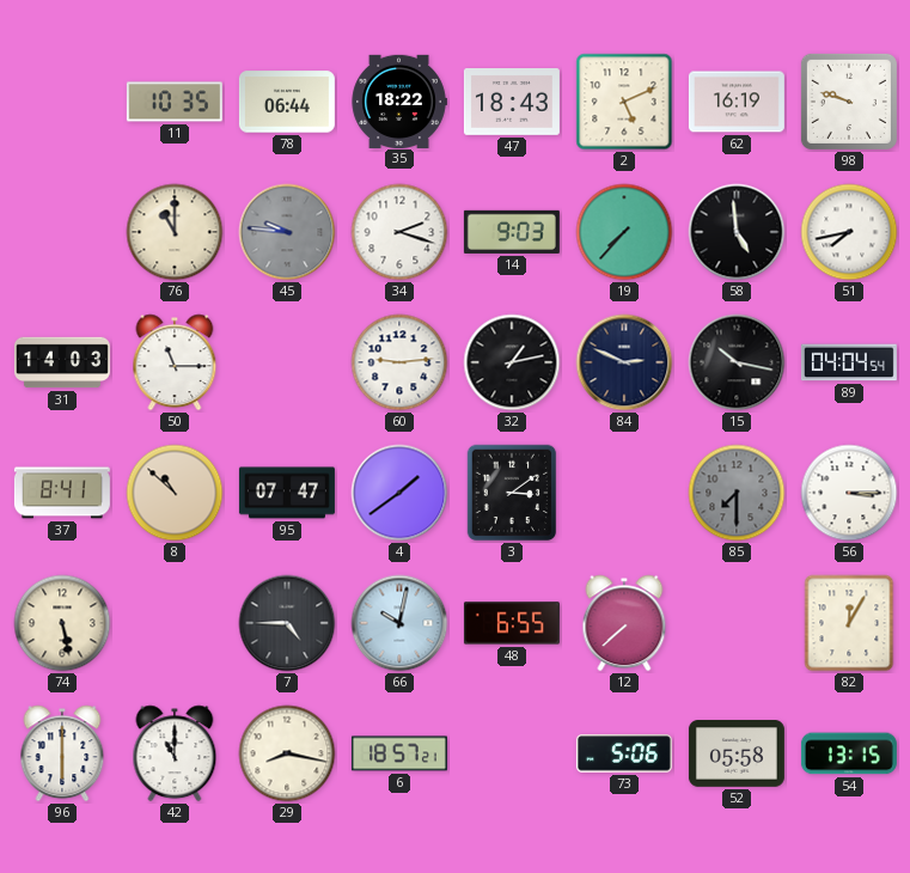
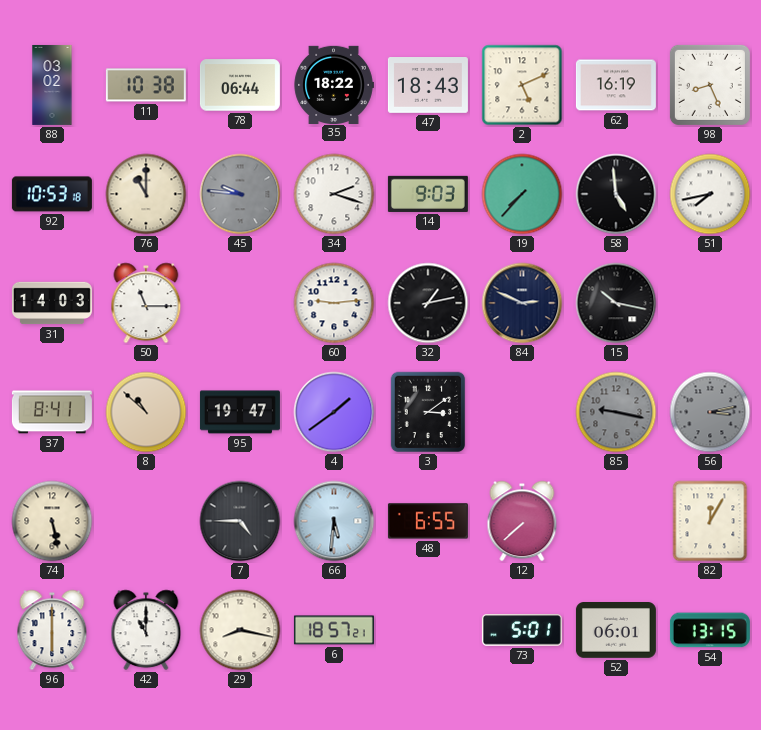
88: none -> 03:02 (52, 85)
11: 10:35 -> 10:38 (146, 85)
98: 9:48 -> 8:26 (710, 85)
92: none -> 10:53 (52, 194)
89: 04:04 -> none (849, 362)
95: 07:47 -> 19:47 (240, 412)
85: 7:30 -> 9:17 (616, 412)
56: 3:15 -> 3:13 (710, 412)
56 dial: white -> grey (710, 412)
66: 10:02 -> 5:31 (334, 521)
73: 5:06 -> 5:01 (522, 630)
52: 05:58 -> 06:01 (616, 630)
